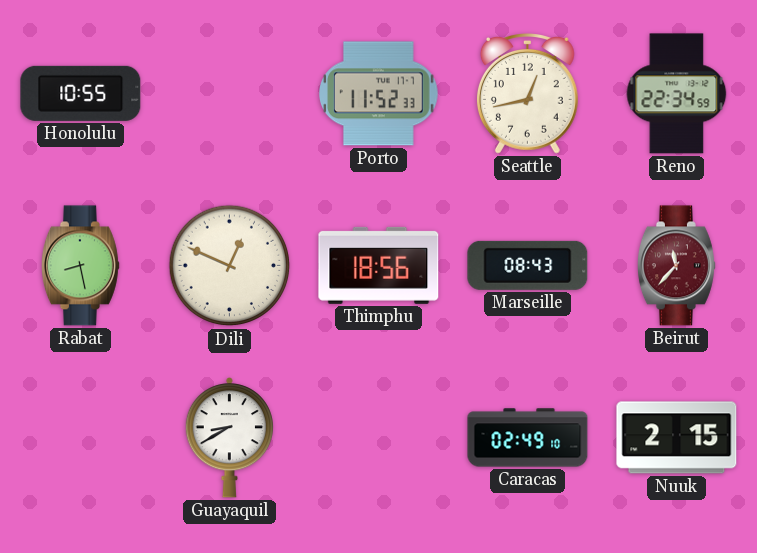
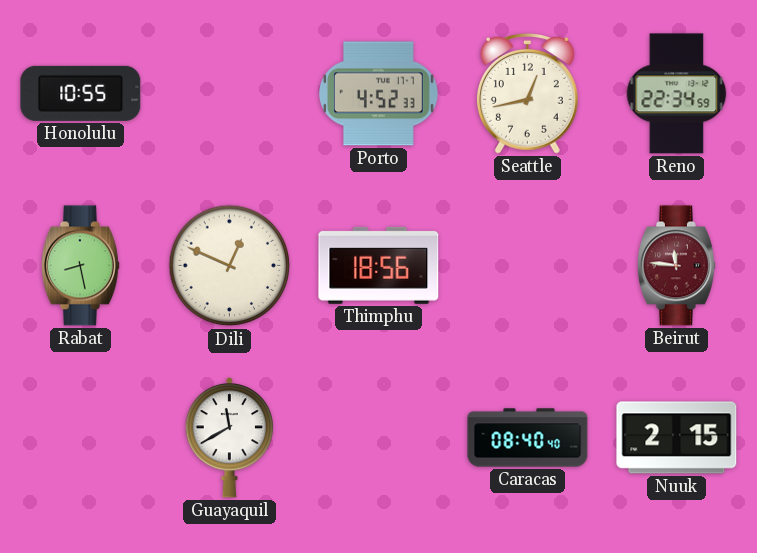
Porto: 11:52 -> 4:52 (379, 94)
Marseille: 08:43 -> none (528, 265)
Beirut: 11:37 -> 11:46 (676, 266)
Guayaquil: 8:40 -> 11:40 (229, 438)
Caracas: 02:49 -> 08:40 (528, 438)
